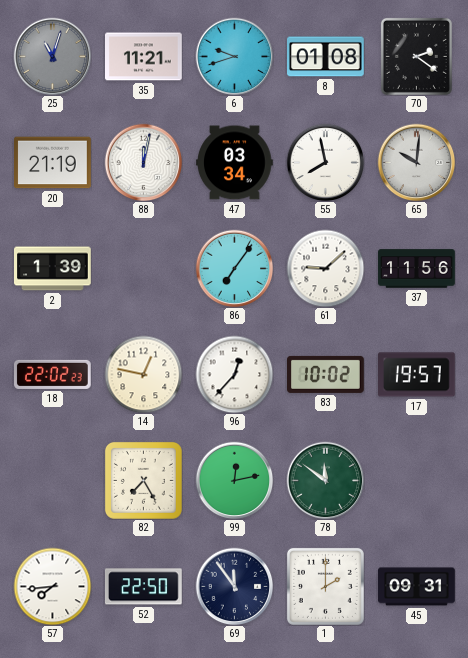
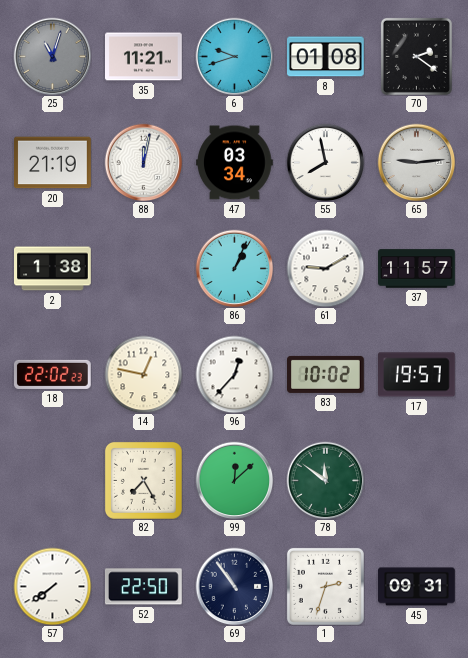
65: 10:01 -> 9:14 (416, 162)
2: 1:39 -> 1:38 (53, 269)
86: 7:06 -> 1:04 (234, 268)
61: 9:08 -> 9:10 (325, 268)
37: 11:56 -> 11:57 (417, 269)
99: 12:13 -> 12:08 (234, 480)
57: 7:44 -> 7:39 (52, 586)
69: 11:54 -> 10:54 (234, 586)
1: 2:00 -> 2:33 (325, 586)
